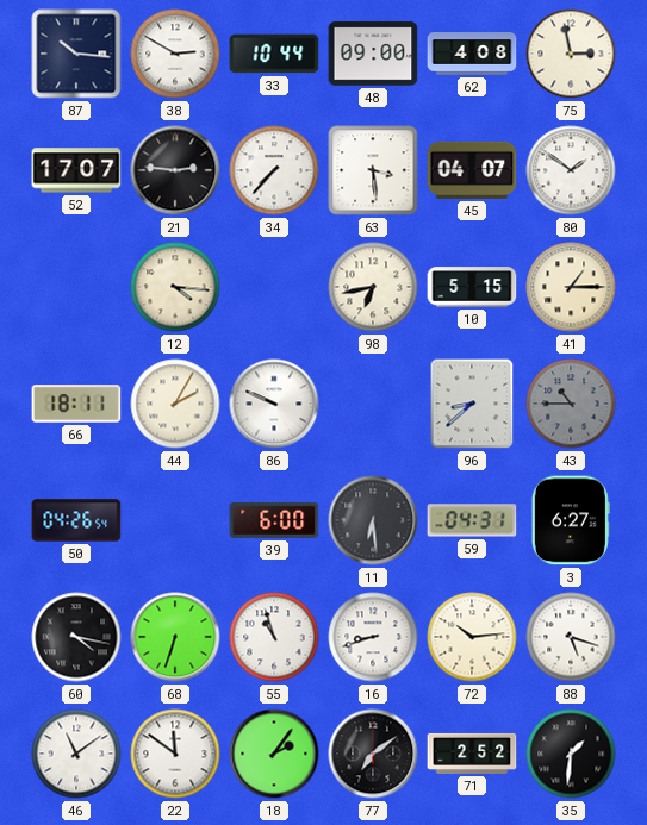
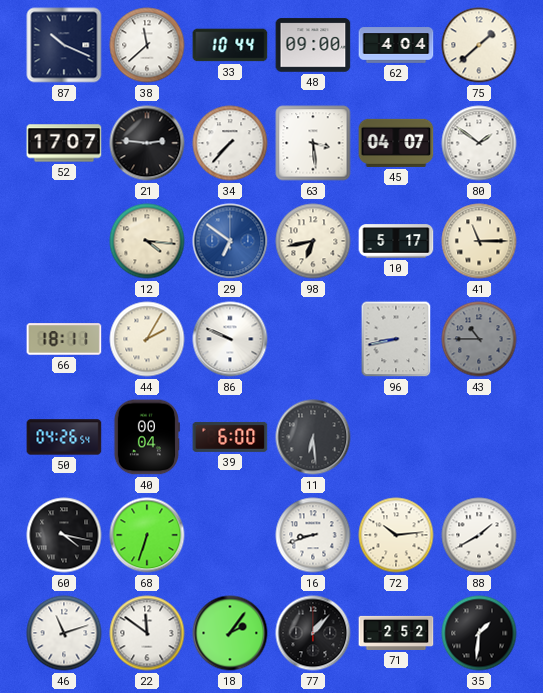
87: 10:16 -> 10:19 (64, 45)
38: 2:50 -> 11:38 (147, 45)
62: 4:08 -> 4:04 (396, 45)
75: 2:58 -> 1:38 (479, 45)
29: none -> 6:51 (230, 241)
10: 5:15 -> 5:17 (396, 241)
41: 1:15 -> 11:15 (479, 241)
96: 8:38 -> 8:43 (396, 339)
40: none -> 00:04 (147, 437)
59: 04:31 -> none (472, 520)
3: 6:27 -> none (571, 520)
55: 10:57 -> none (274, 637)
88: 5:18 -> 1:40 (479, 535)
46: 11:09 -> 11:12 (64, 633)
77: 7:09 -> 1:07 (313, 633)
